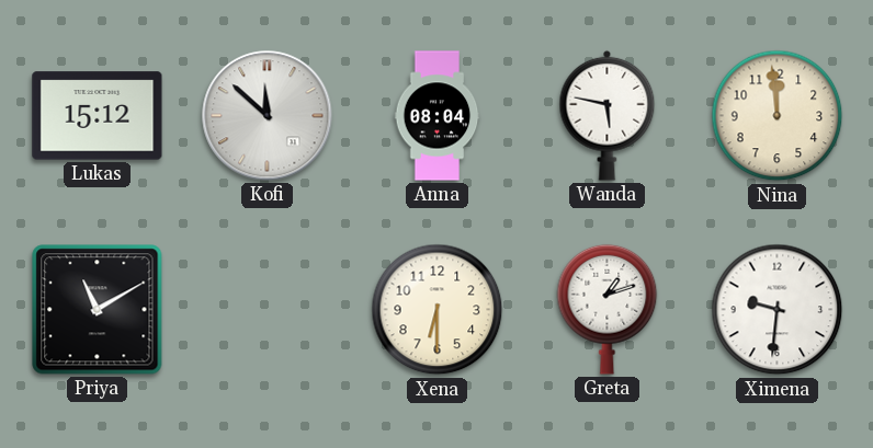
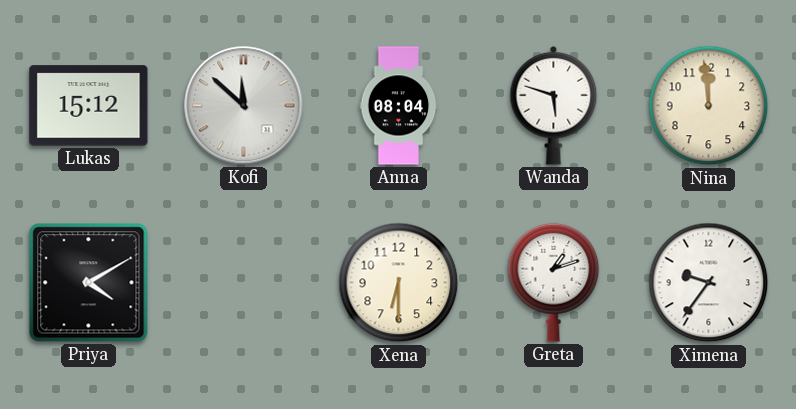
Wanda: 5:47 -> 5:48 (554, 105)
Priya: 11:10 -> 4:10 (89, 283)
Ximena: 9:31 -> 9:36 (709, 283)
